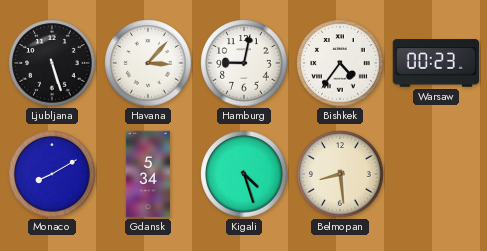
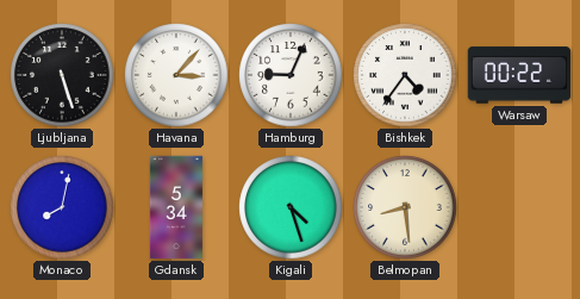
Hamburg: 9:02 -> 9:04 (291, 75)
Warsaw: 00:23 -> 00:22 (519, 75)
Monaco: 8:10 -> 8:02 (62, 207)
